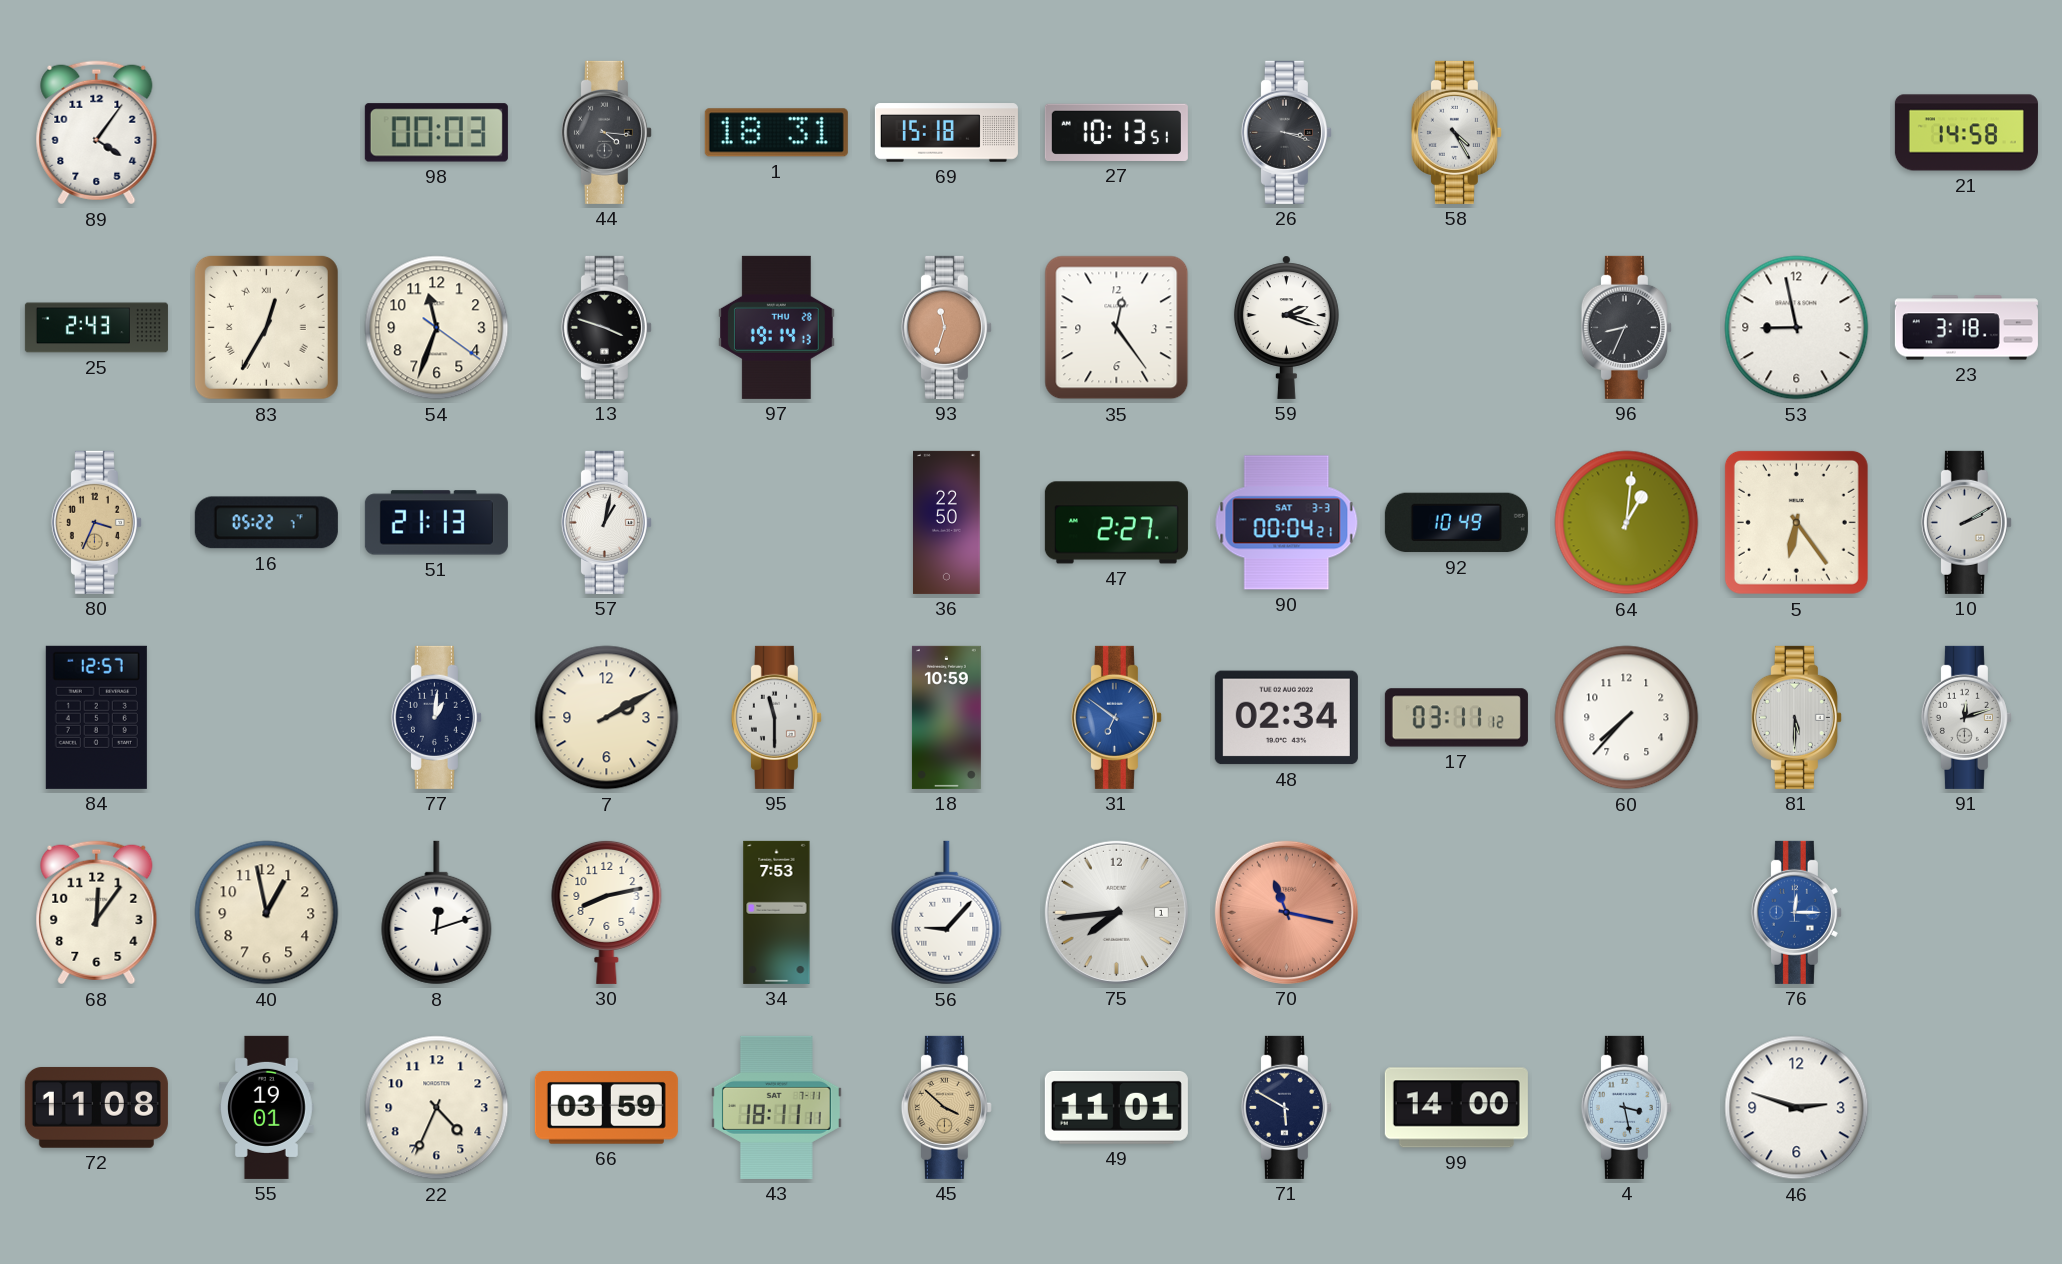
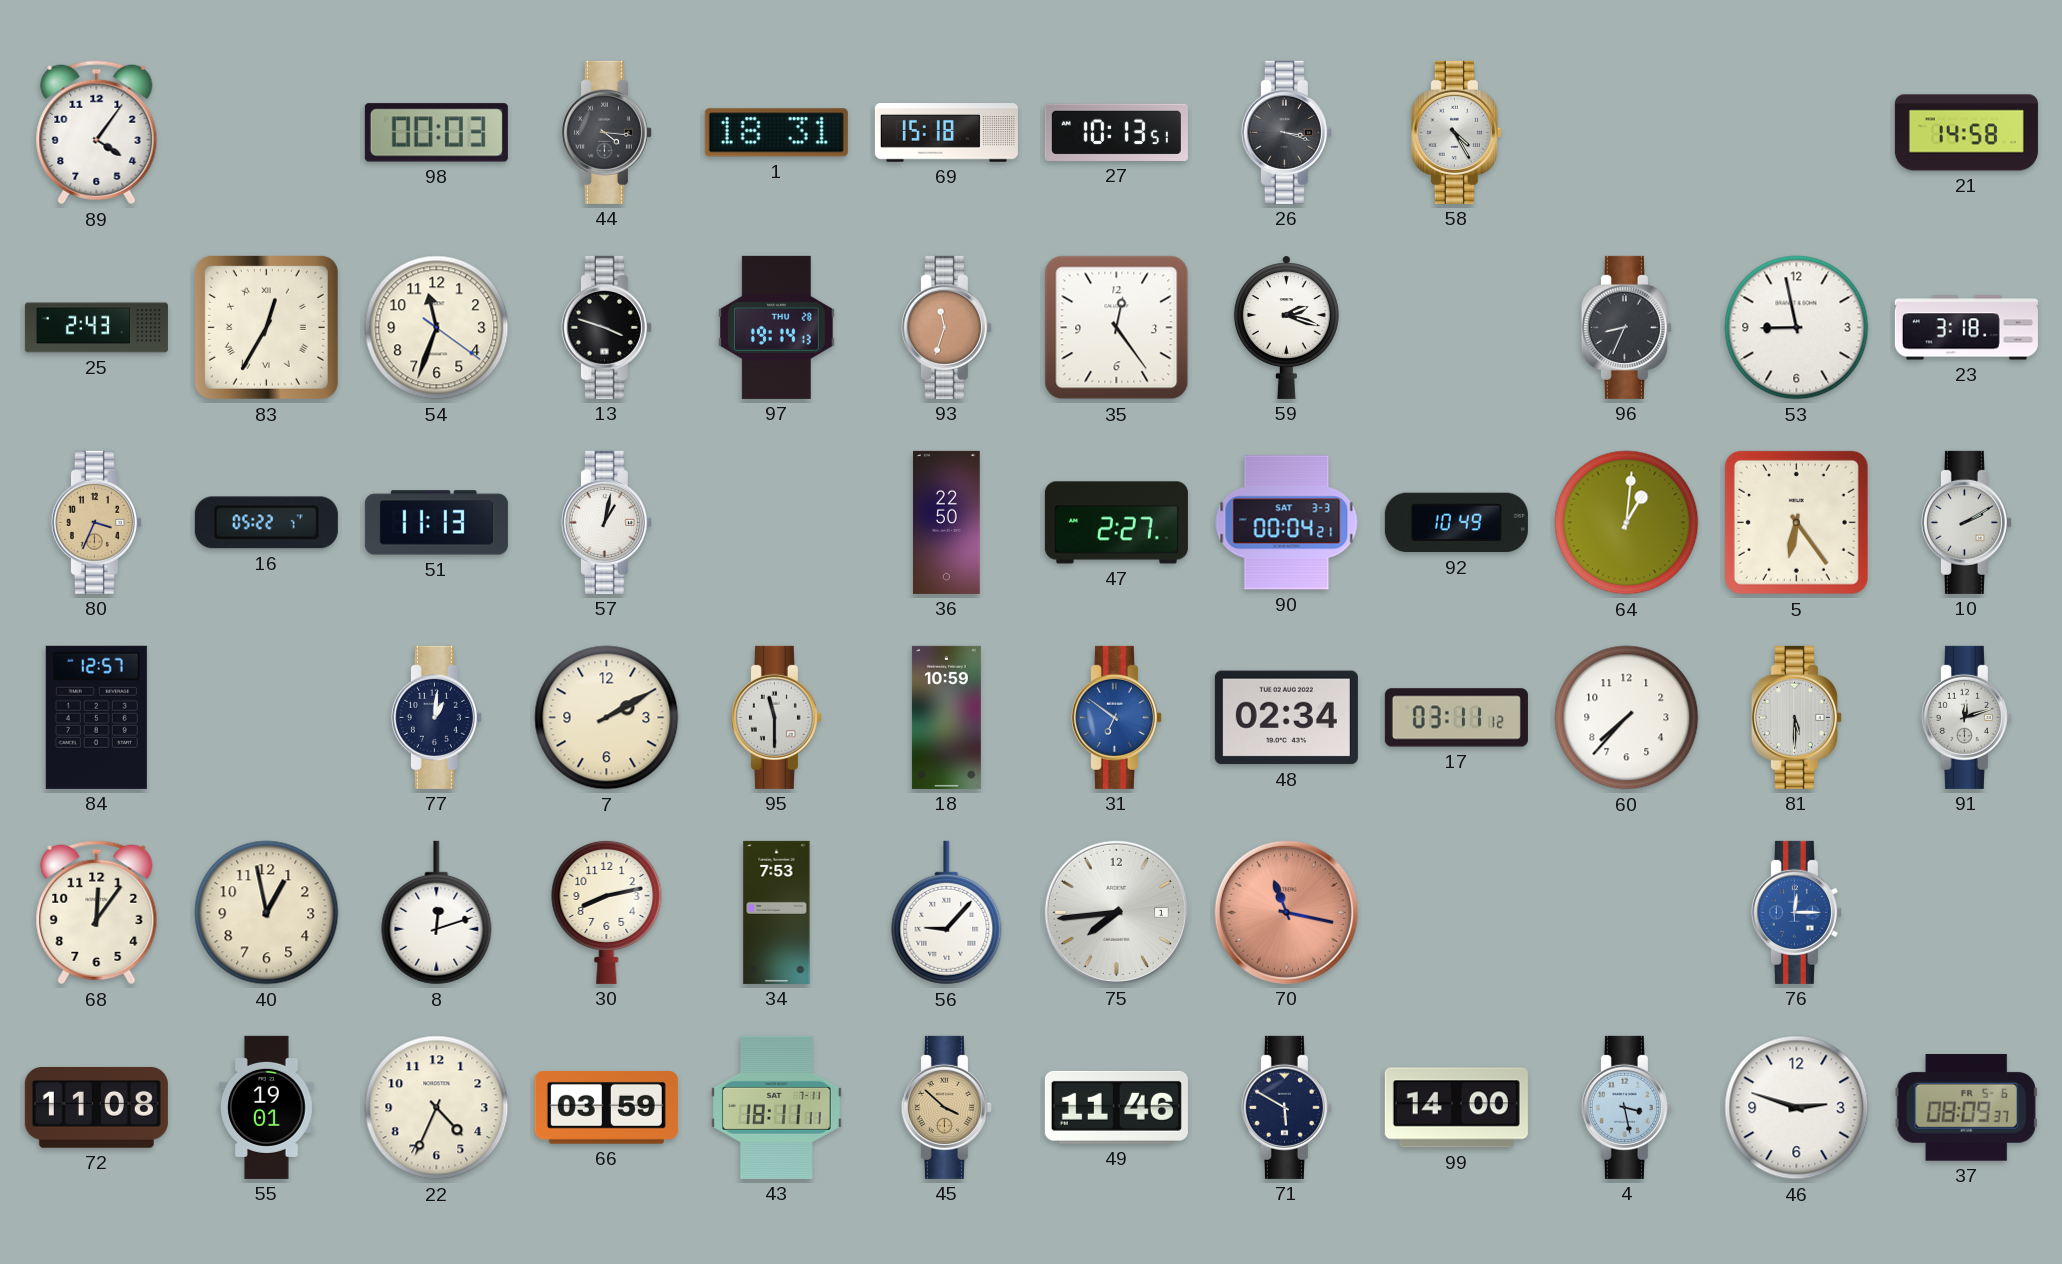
51: 21:13 -> 11:13 (436, 523)
49: 11:01 -> 11:46 (1116, 1107)
37: none -> 08:09 (1966, 1108)
